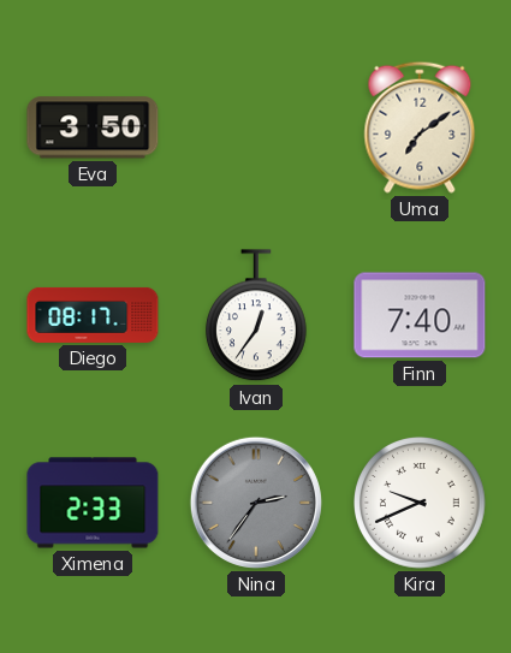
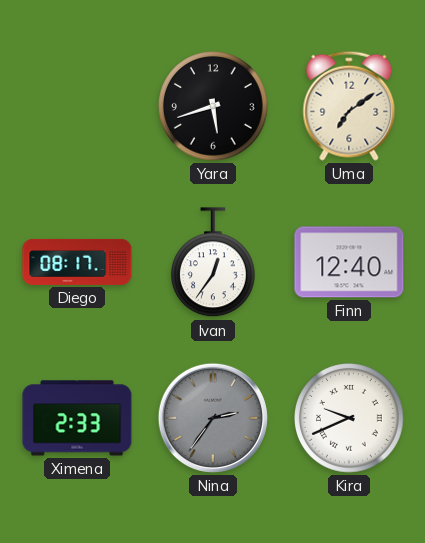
Eva: 3:50 -> none (93, 127)
Yara: none -> 5:42 (214, 107)
Finn: 7:40 -> 12:40 (349, 262)
